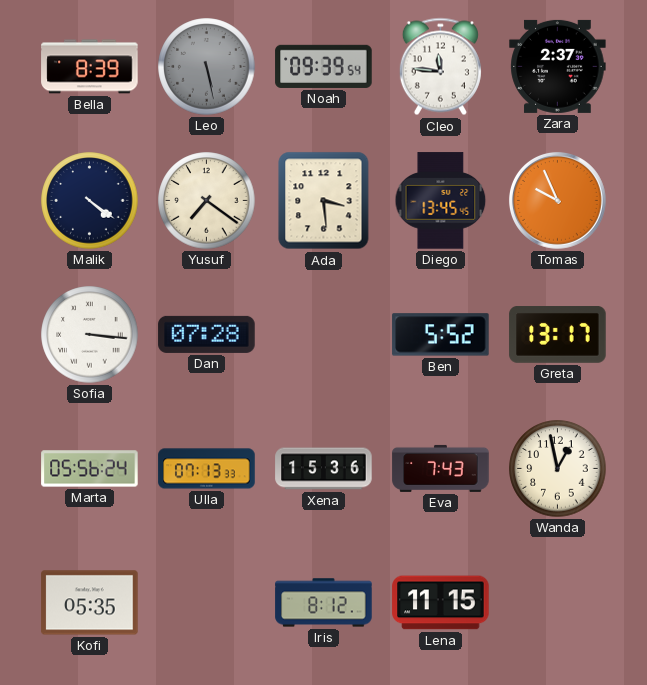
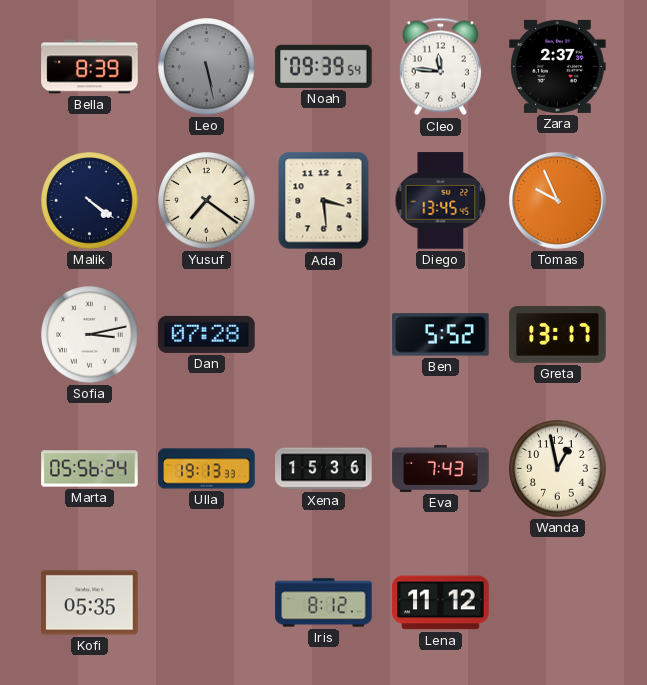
Sofia: 3:16 -> 3:13 (90, 335)
Ulla: 07:13 -> 19:13 (207, 469)
Lena: 11:15 -> 11:12 (441, 603)
